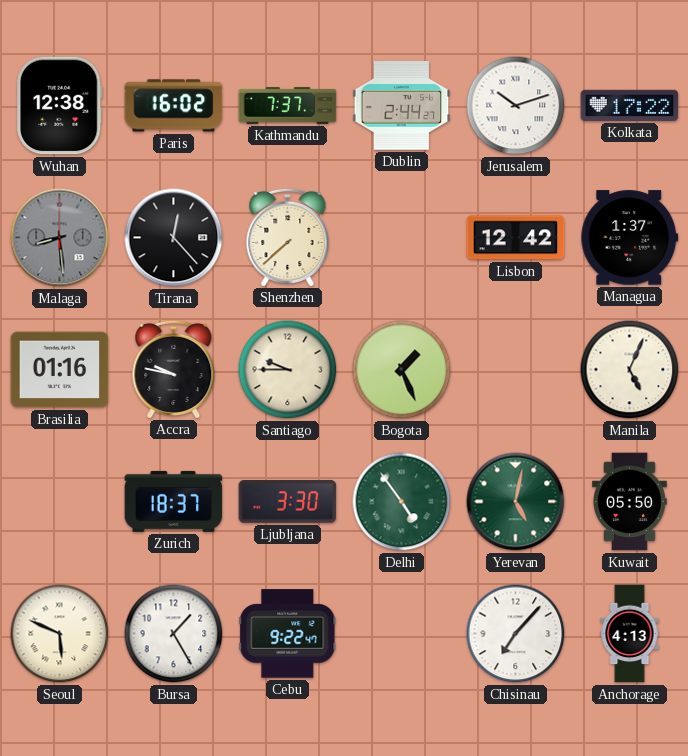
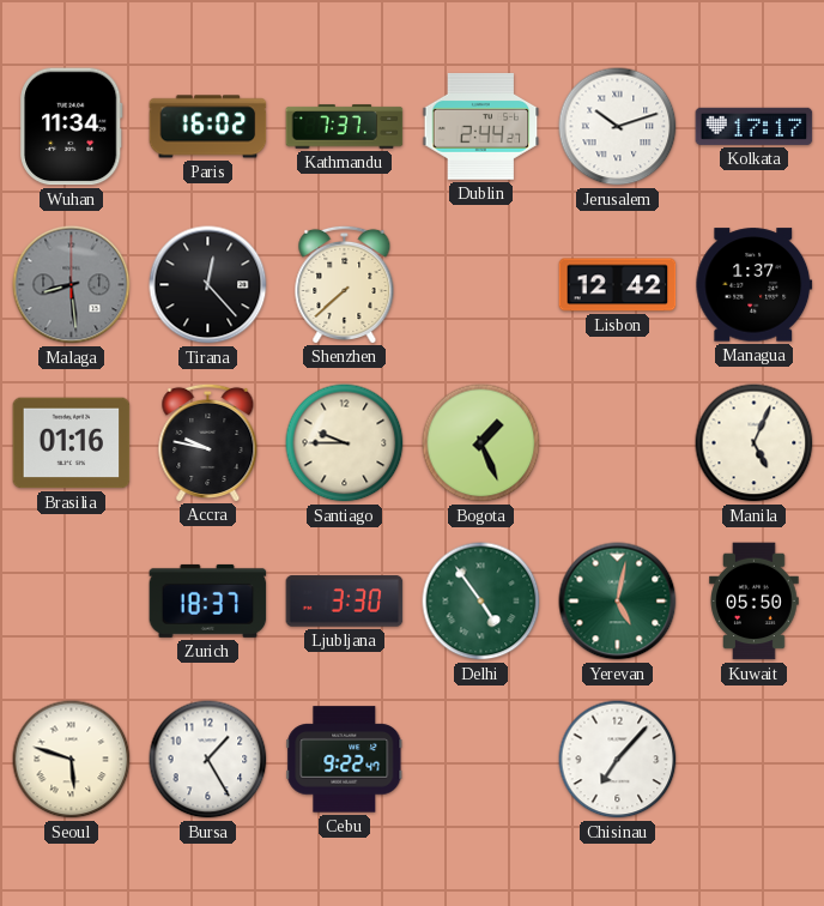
Wuhan: 12:38 -> 11:34 (72, 127)
Kolkata: 17:22 -> 17:17 (755, 126)
Seoul: 5:49 -> 5:48 (72, 760)
Anchorage: 4:13 -> none (630, 634)
